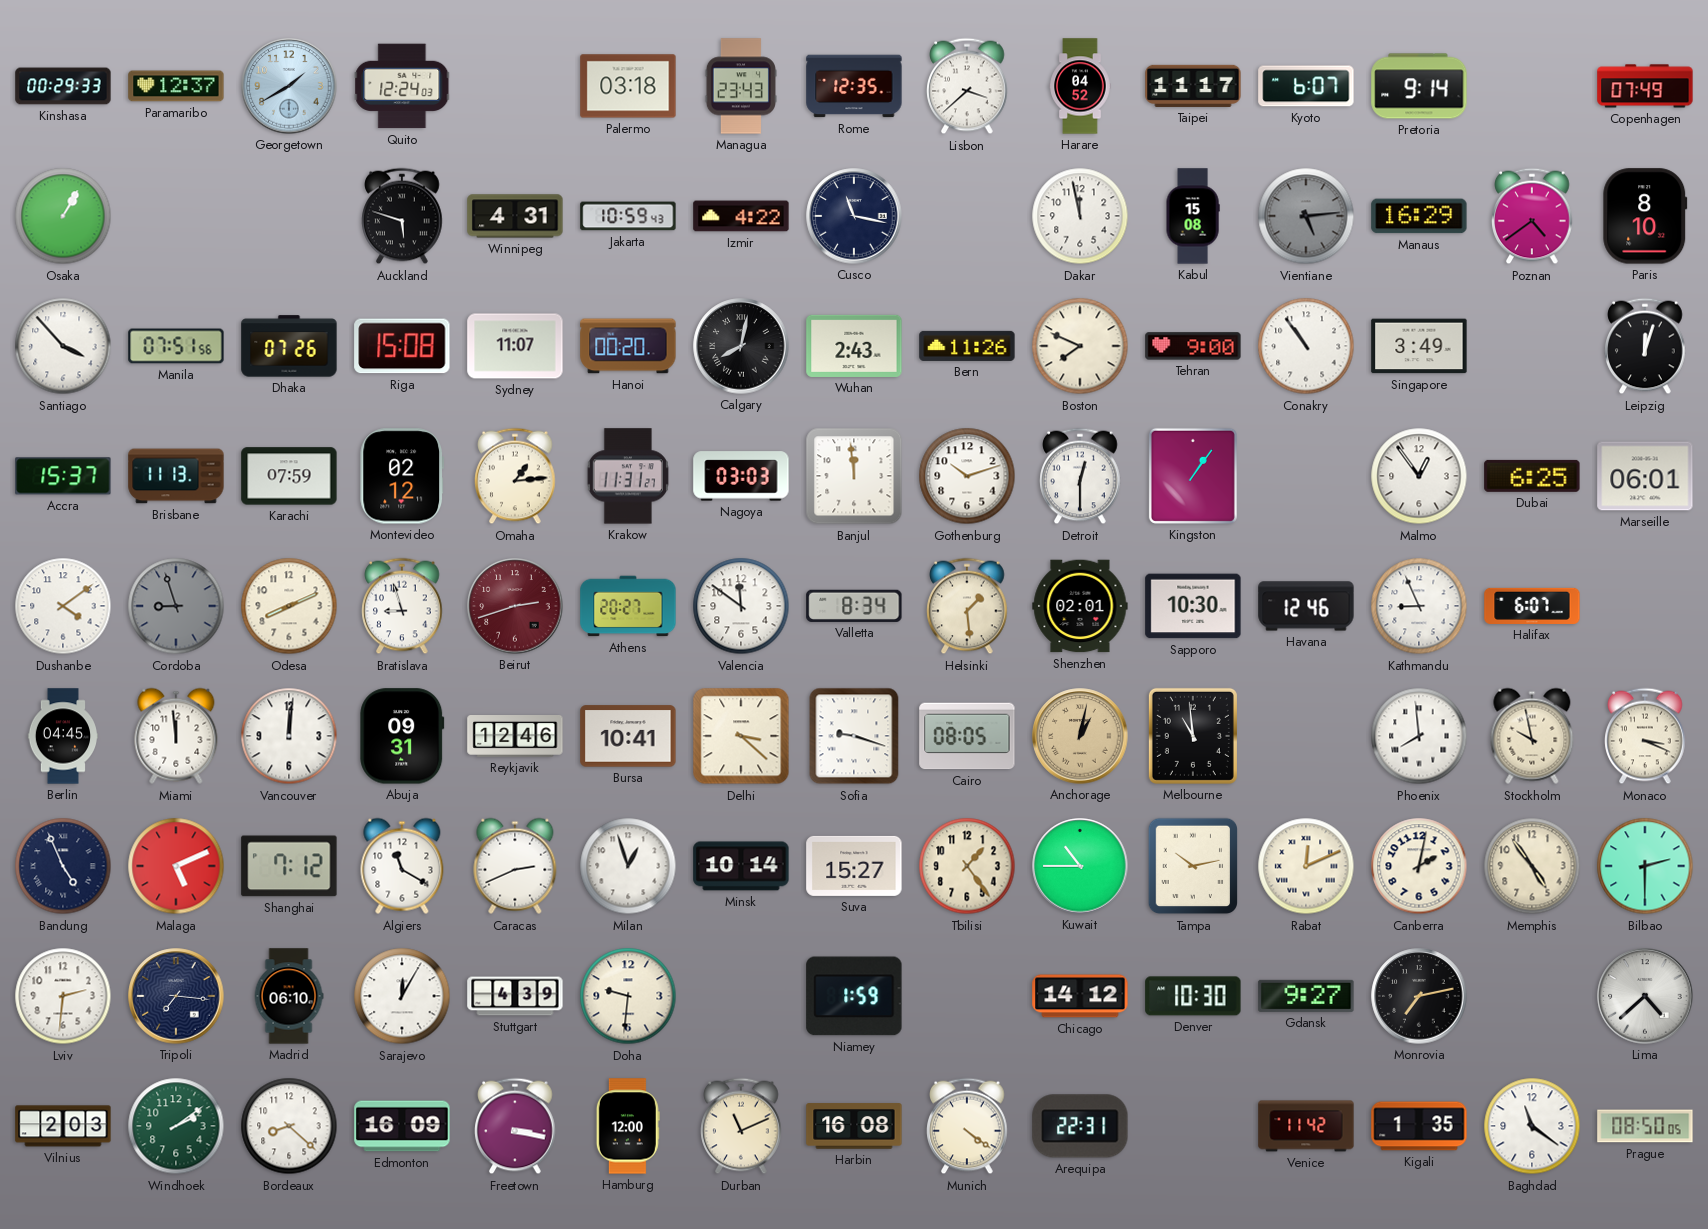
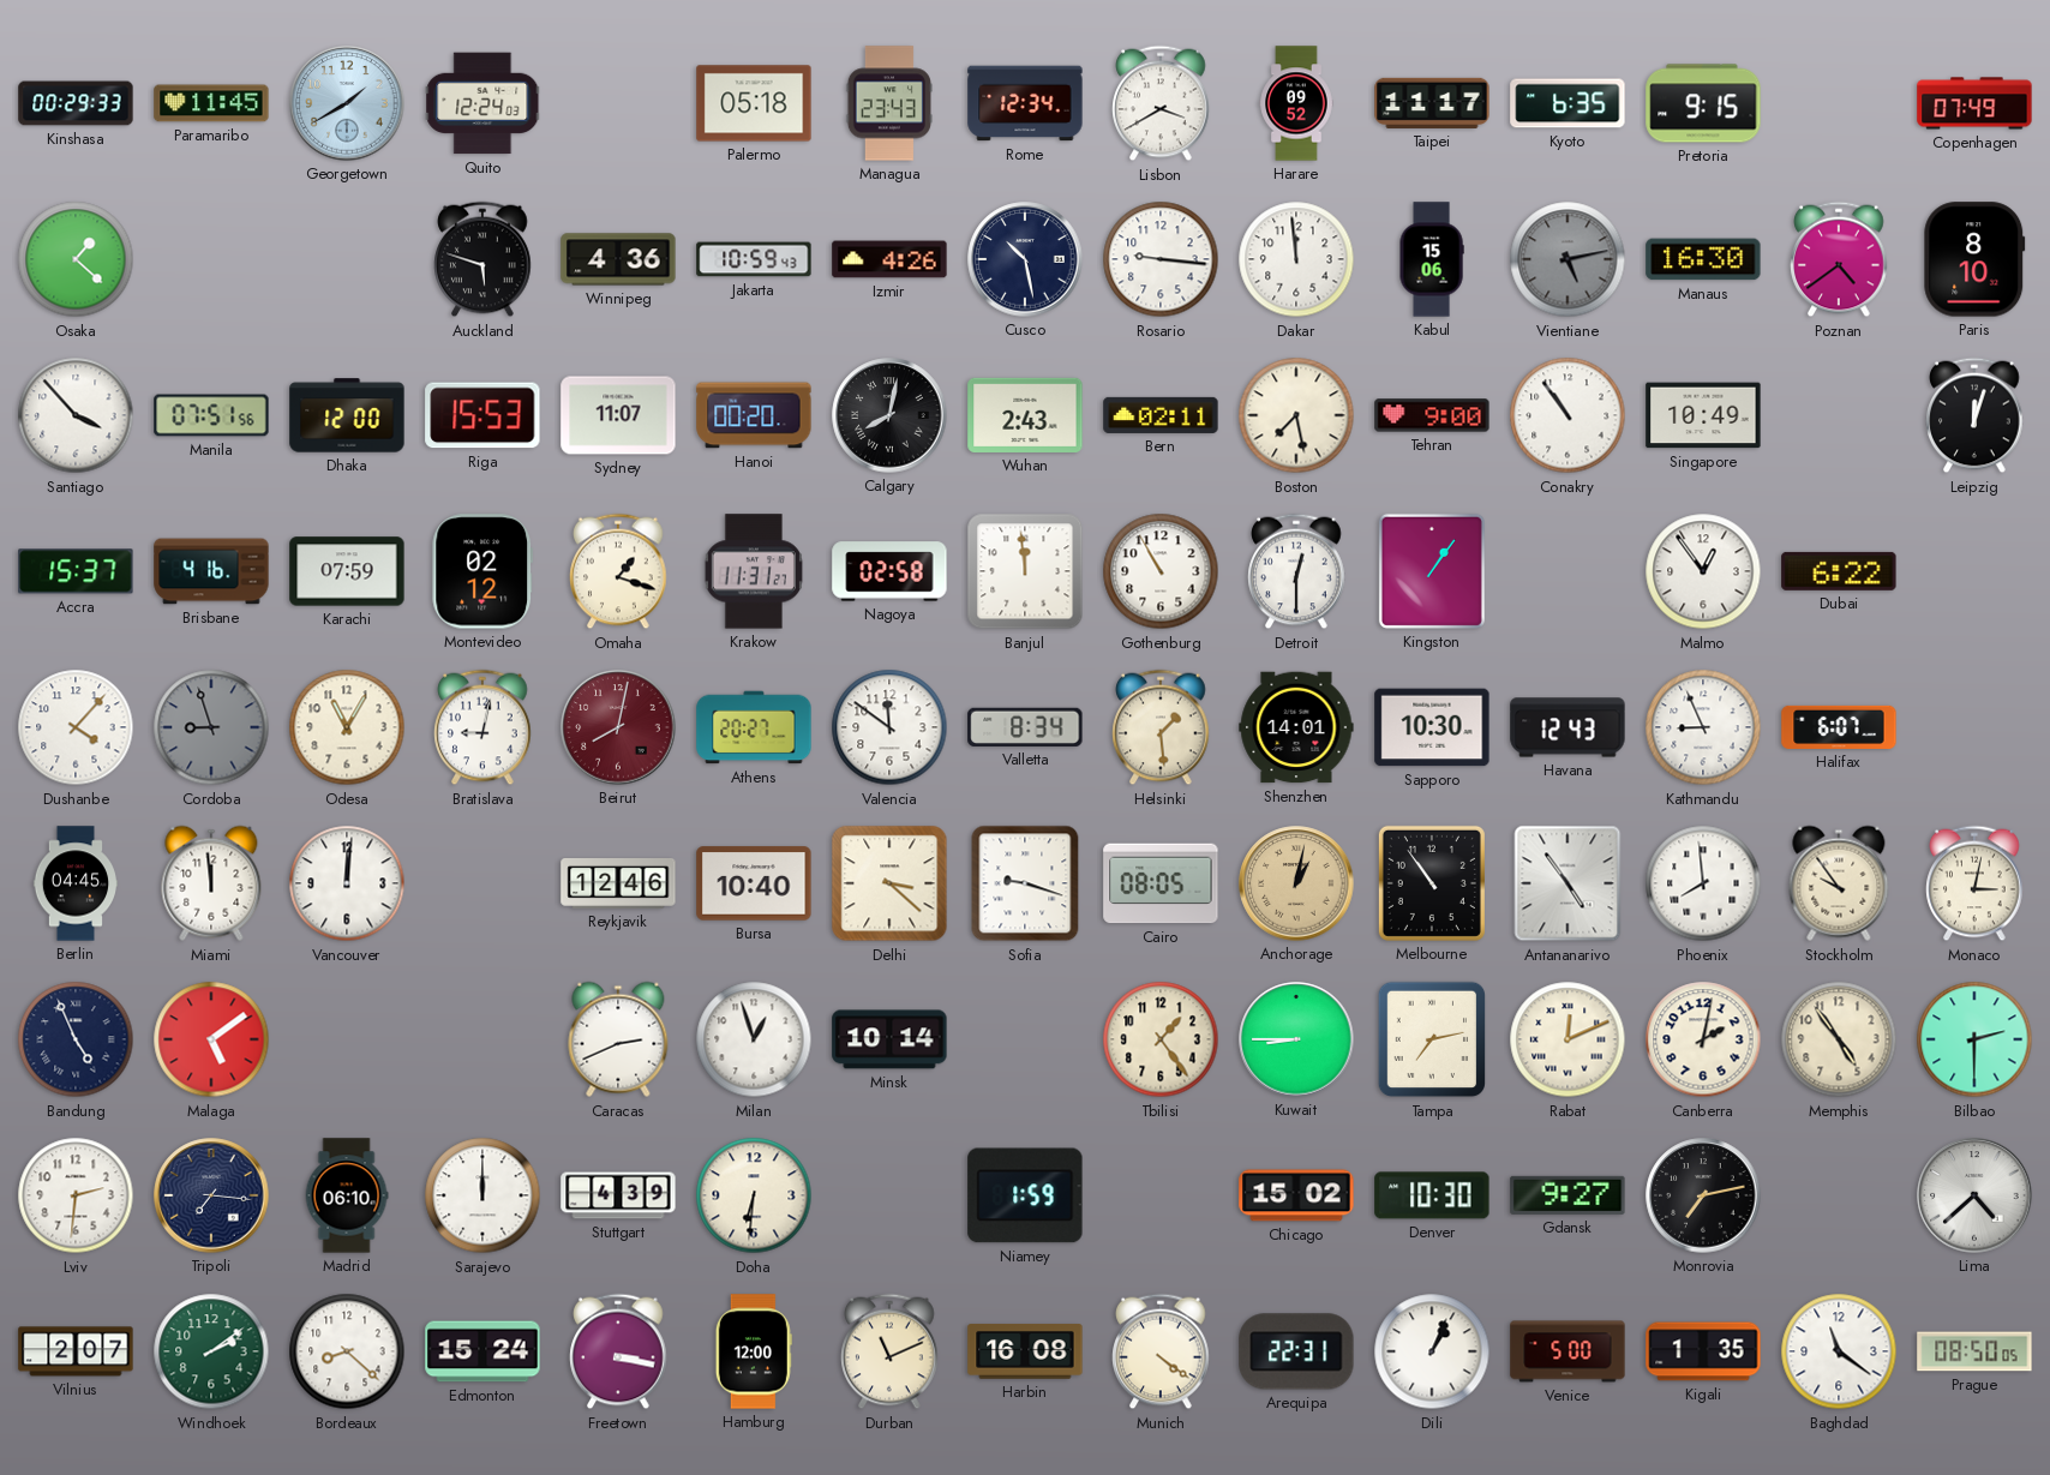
Paramaribo: 12:37 -> 11:45 (211, 103)
Palermo: 03:18 -> 05:18 (754, 103)
Rome: 12:35 -> 12:34 (1025, 103)
Lisbon: 3:38 -> 3:40 (1161, 103)
Harare: 04:52 -> 09:52 (1296, 103)
Kyoto: 6:07 -> 6:35 (1568, 103)
Pretoria: 9:14 -> 9:15 (1703, 103)
Osaka: 1:05 -> 1:22 (76, 259)
Winnipeg: 4:31 -> 4:36 (618, 259)
Izmir: 4:22 -> 4:26 (889, 259)
Cusco: 11:17 -> 10:28 (1025, 259)
Rosario: none -> 9:16 (1161, 259)
Dakar: 11:58 -> 11:59 (1296, 259)
Kabul: 15:08 -> 15:06 (1432, 259)
Vientiane: 5:14 -> 5:13 (1568, 259)
Manaus: 16:29 -> 16:30 (1703, 259)
Dhaka: 07:26 -> 12:00 (347, 415)
Riga: 15:08 -> 15:53 (482, 415)
Bern: 11:26 -> 02:11 (1161, 415)
Boston: 7:49 -> 7:28 (1296, 415)
Singapore: 3:49 -> 10:49 (1703, 415)
Brisbane: 11:13 -> 4:16 (211, 571)
Omaha: 1:14 -> 1:18 (618, 571)
Nagoya: 03:03 -> 02:58 (889, 571)
Gothenburg: 10:12 -> 10:55 (1161, 571)
Dubai: 6:25 -> 6:22 (1839, 571)
Marseille: 06:01 -> none (1645, 476)
Dushanbe: 4:09 -> 4:07 (76, 727)
Odesa: 8:11 -> 11:05 (347, 727)
Bratislava: 8:57 -> 9:02 (482, 727)
Beirut: 2:42 -> 8:02 (618, 727)
Shenzhen: 02:01 -> 14:01 (1296, 727)
Havana: 12:46 -> 12:43 (1568, 727)
Abuja: 09:31 -> none (402, 736)
Bursa: 10:41 -> 10:40 (754, 883)
Melbourne: 10:59 -> 10:54 (1432, 883)
Antananarivo: none -> 4:54 (1568, 883)
Stockholm: 9:58 -> 9:54 (1839, 883)
Monaco: 3:19 -> 3:02 (1974, 883)
Malaga: 5:11 -> 5:09 (211, 1039)
Shanghai: 7:12 -> none (289, 866)
Algiers: 11:20 -> none (402, 866)
Suva: 15:27 -> none (854, 866)
Kuwait: 10:45 -> 8:45 (1296, 1039)
Tampa: 10:13 -> 7:13 (1432, 1039)
Sarajevo: 12:05 -> 12:00 (482, 1195)
Doha: 9:31 -> 6:31 (754, 1195)
Chicago: 14:12 -> 15:02 (1296, 1195)
Vilnius: 2:03 -> 2:07 (76, 1351)
Edmonton: 16:09 -> 15:24 (482, 1351)
Dili: none -> 1:04 (1432, 1351)
Venice: 11:42 -> 5:00 (1568, 1351)
